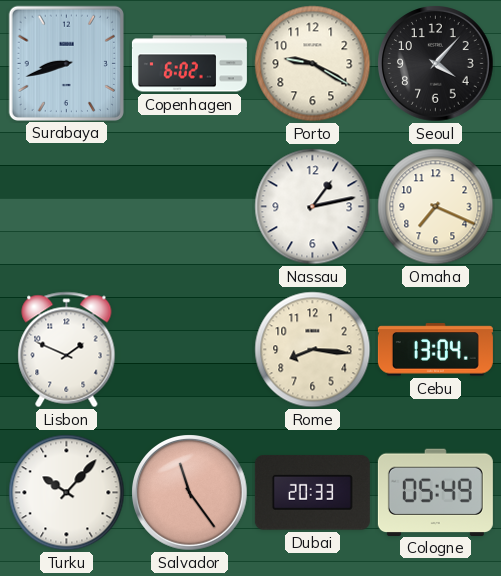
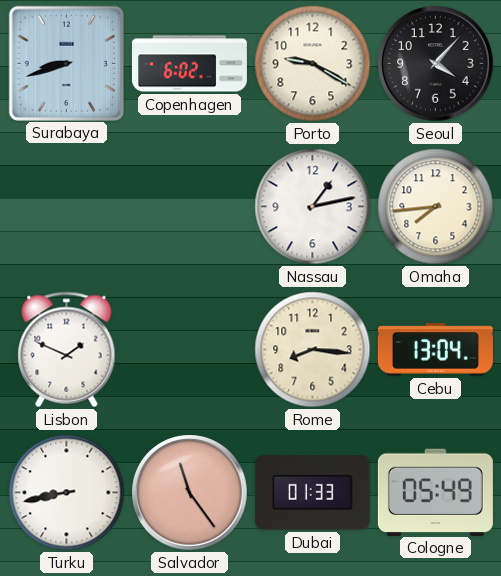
Omaha: 7:19 -> 7:44 (436, 207)
Turku: 10:07 -> 8:43 (67, 493)
Dubai: 20:33 -> 01:33 (312, 493)
